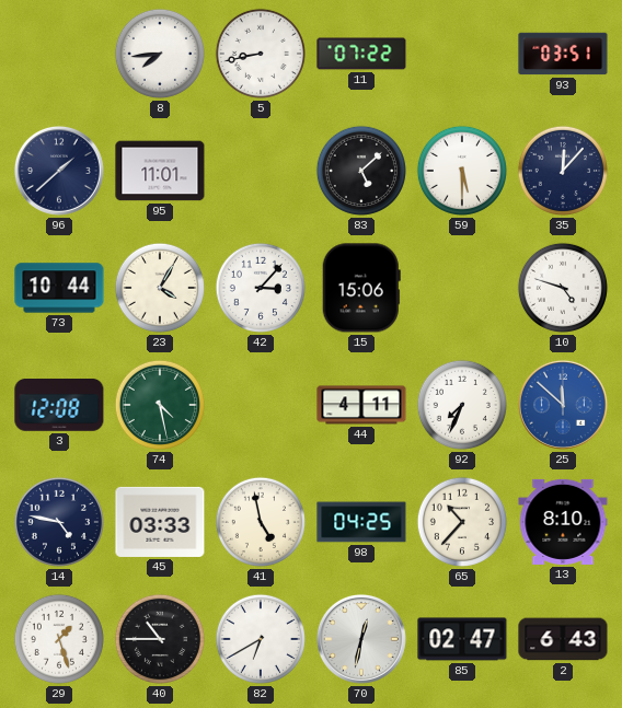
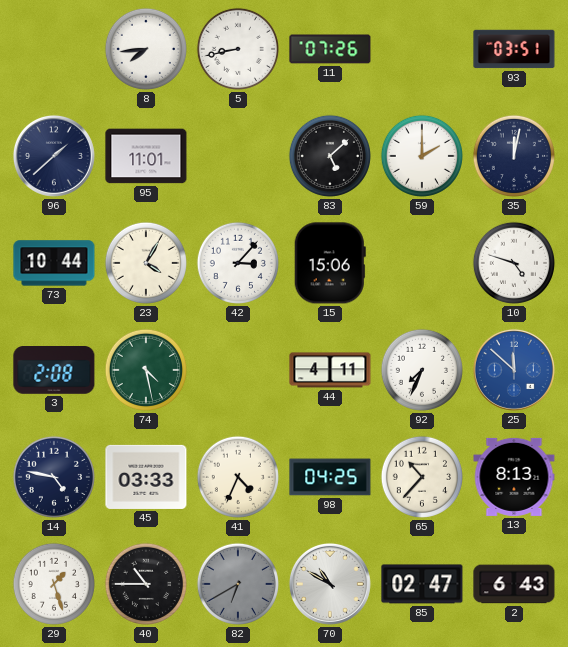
11: 07:22 -> 07:26 (330, 49)
59: 5:30 -> 2:00 (422, 156)
35: 12:07 -> 12:02 (514, 156)
3: 12:08 -> 2:08 (54, 371)
41: 4:58 -> 4:34 (238, 477)
13: 8:10 -> 8:13 (514, 477)
82 dial: white -> grey (238, 584)
70: 12:32 -> 10:50 (330, 584)
